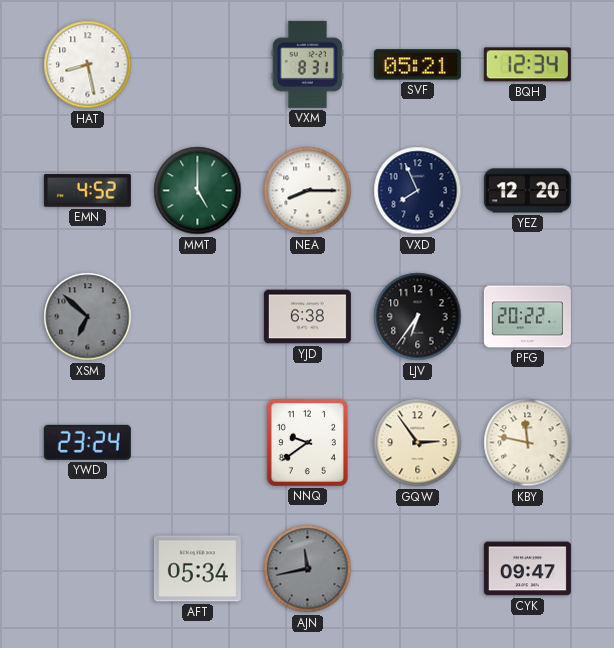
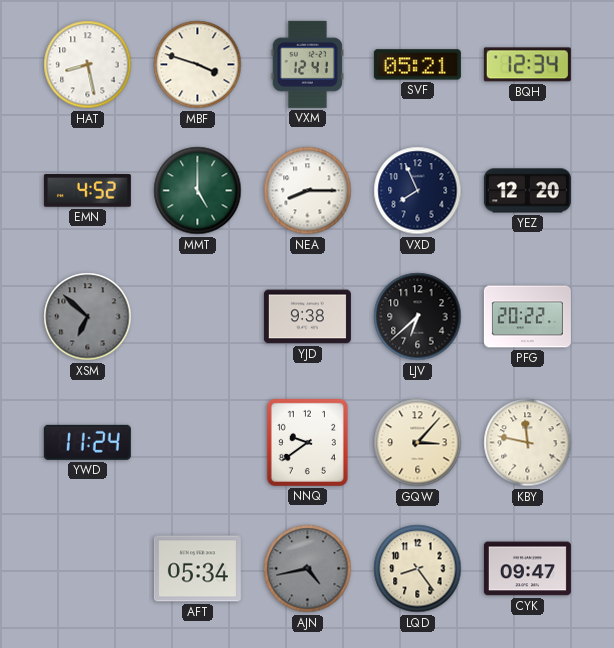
MBF: none -> 3:48 (198, 65)
VXM: 8:31 -> 12:41 (307, 64)
YJD: 6:38 -> 9:38 (307, 317)
LJV: 6:36 -> 6:38 (418, 317)
YWD: 23:24 -> 11:24 (87, 442)
GQW: 2:54 -> 3:07 (418, 443)
AJN: 11:43 -> 4:43 (308, 569)
LQD: none -> 8:24 (418, 569)
